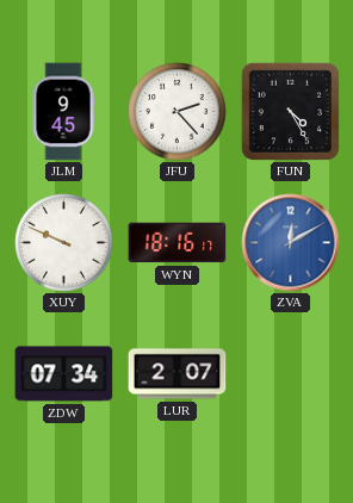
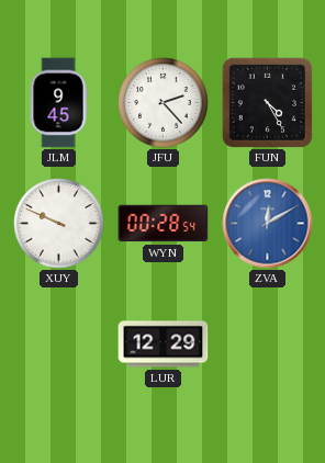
WYN: 18:16 -> 00:28 (164, 224)
ZDW: 07:34 -> none (64, 374)
LUR: 2:07 -> 12:29 (164, 345)
